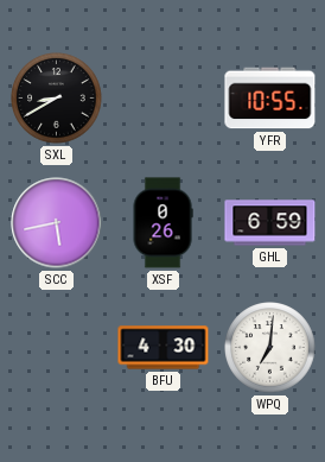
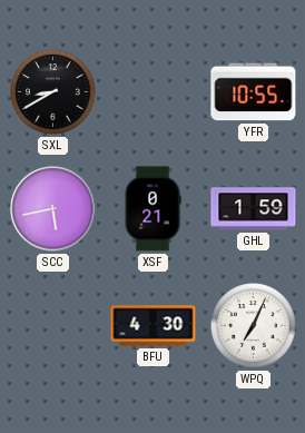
XSF: 0:26 -> 0:21 (152, 209)
GHL: 6:59 -> 1:59 (254, 209)
WPQ: 7:01 -> 7:04 (254, 326)
